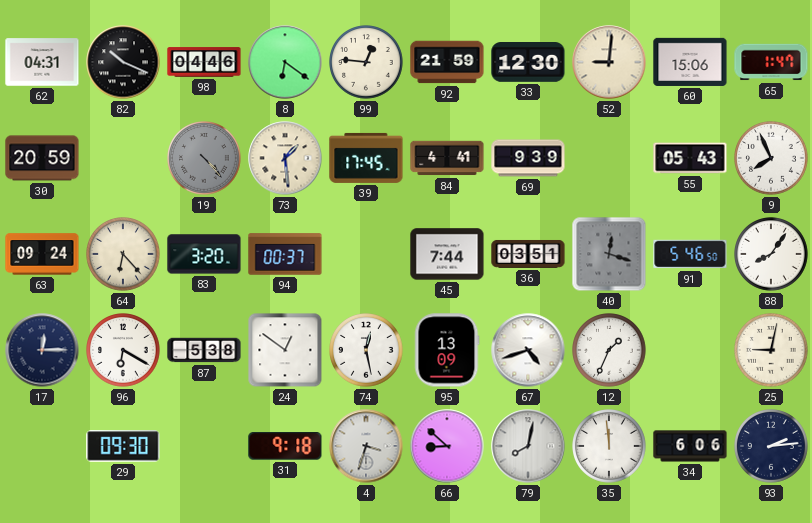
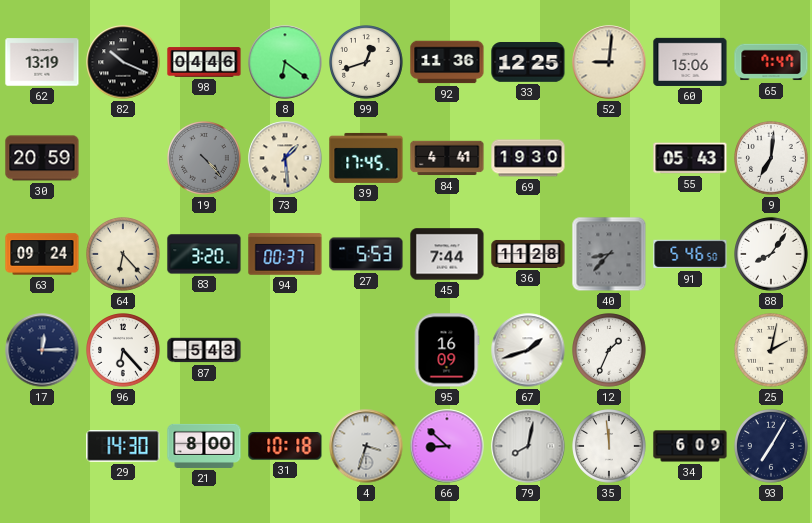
62: 04:31 -> 13:19 (42, 62)
99: 12:46 -> 12:42 (366, 62)
92: 21:59 -> 11:36 (447, 62)
33: 12:30 -> 12:25 (528, 63)
65: 1:47 -> 7:47 (771, 62)
69: 9:39 -> 19:30 (528, 158)
9: 7:56 -> 7:01 (771, 158)
27: none -> 5:53 (366, 254)
36: 03:51 -> 11:28 (528, 254)
40: 12:18 -> 8:37 (609, 254)
96: 6:20 -> 6:23 (123, 350)
87: 5:38 -> 5:43 (204, 350)
24: 12:51 -> none (285, 350)
74: 12:28 -> none (366, 350)
95: 13:09 -> 16:09 (447, 350)
67: 4:42 -> 1:42 (528, 350)
25: 9:02 -> 2:02 (771, 350)
29: 09:30 -> 14:30 (123, 446)
21: none -> 8:00 (204, 446)
31: 9:18 -> 10:18 (285, 446)
34: 6:06 -> 6:09 (690, 446)
93: 2:14 -> 7:05 (771, 446)
